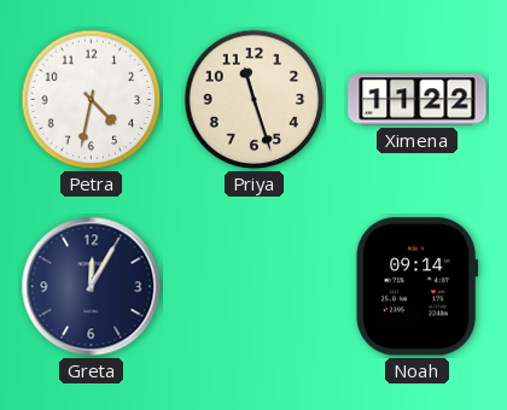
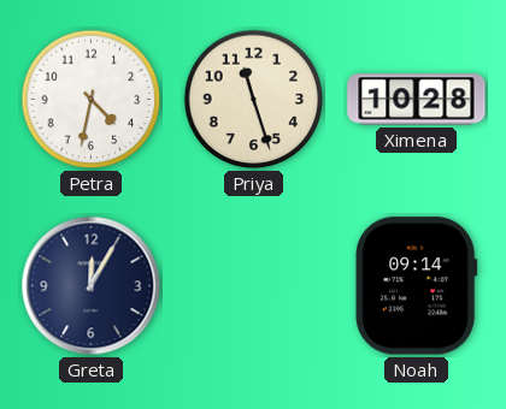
Ximena: 11:22 -> 10:28 (417, 100)
